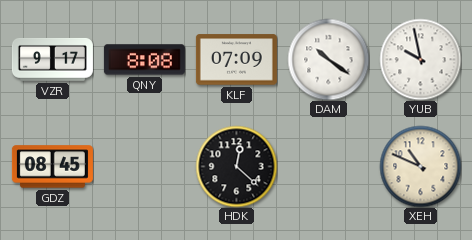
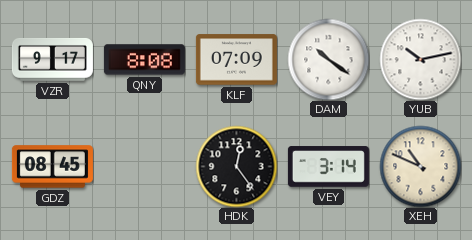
YUB: 9:58 -> 10:13 (420, 59)
HDK: 12:22 -> 12:24 (236, 166)
VEY: none -> 3:14 (328, 167)
